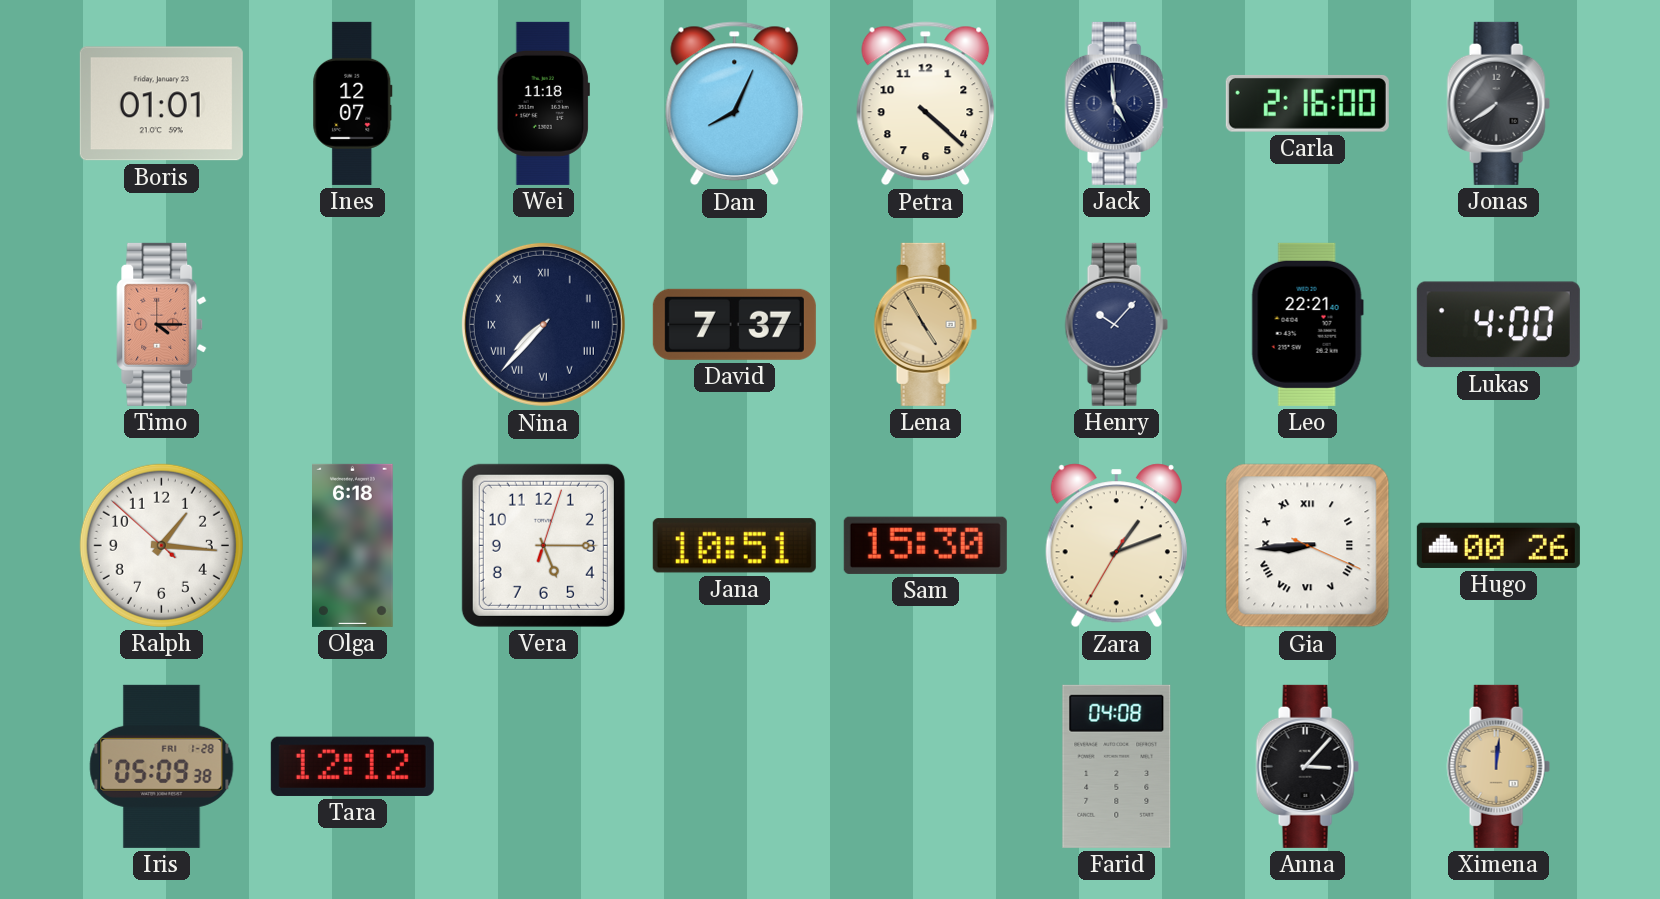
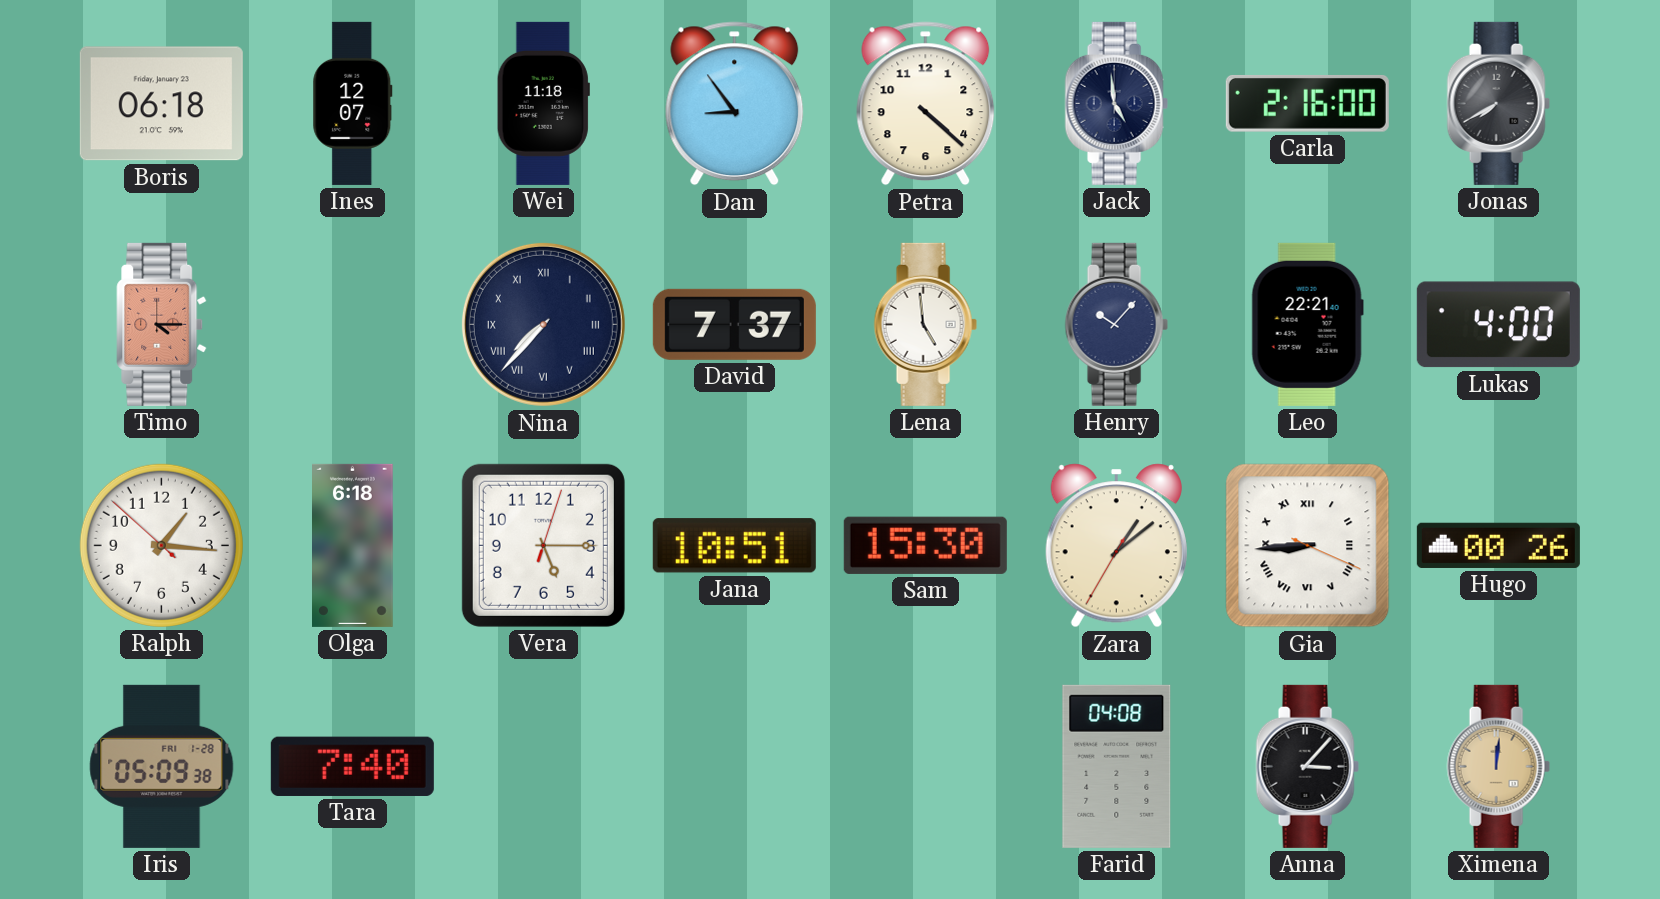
Boris: 01:01 -> 06:18 (161, 104)
Dan: 8:04 -> 8:54 (735, 104)
Jonas: 7:39 -> 7:40 (1498, 103)
Lena: 4:55 -> 4:59 (925, 324)
Lena dial: champagne -> white (925, 324)
Zara: 1:11 -> 1:08 (1116, 546)
Tara: 12:12 -> 7:40 (352, 766)
